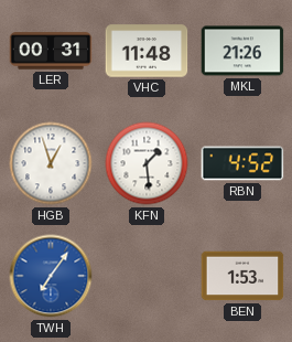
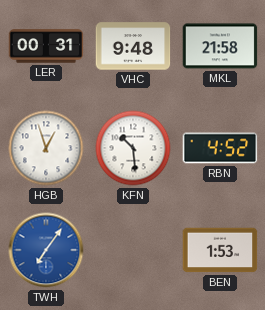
VHC: 11:48 -> 9:48 (133, 46)
MKL: 21:26 -> 21:58 (220, 46)
KFN: 1:29 -> 10:29 (133, 148)
